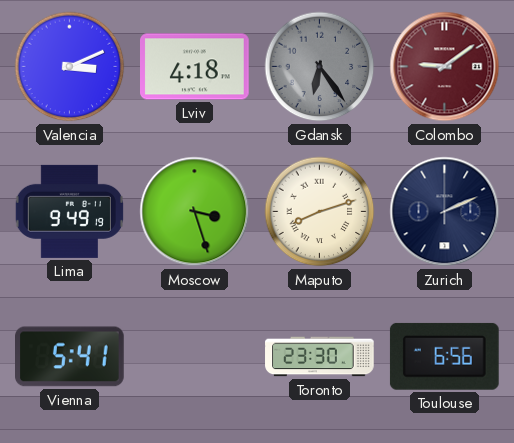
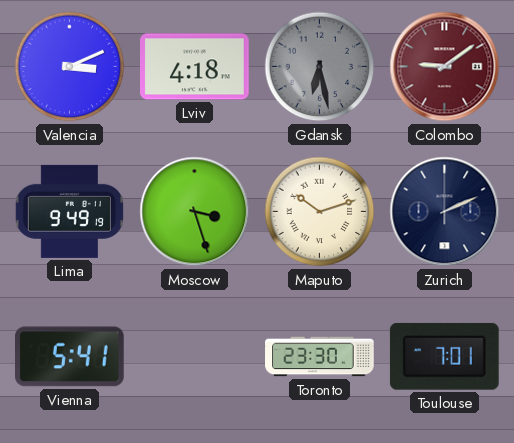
Gdansk: 6:24 -> 6:28 (320, 67)
Maputo: 8:12 -> 10:12 (320, 212)
Toulouse: 6:56 -> 7:01 (444, 356)
